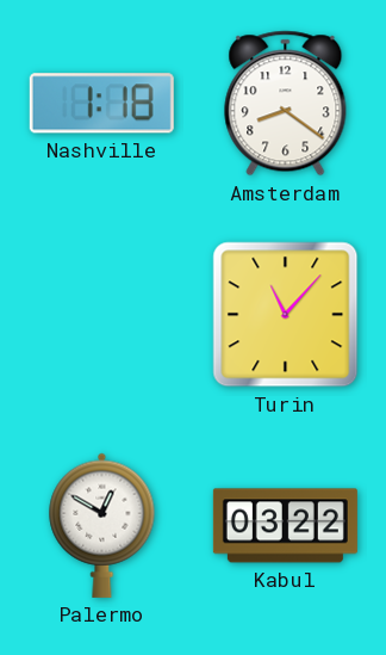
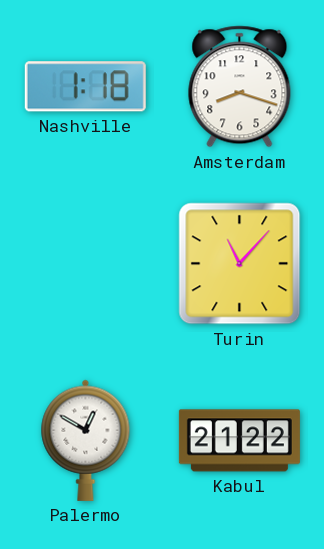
Amsterdam: 8:21 -> 8:18 (240, 87)
Kabul: 03:22 -> 21:22 (239, 441)
